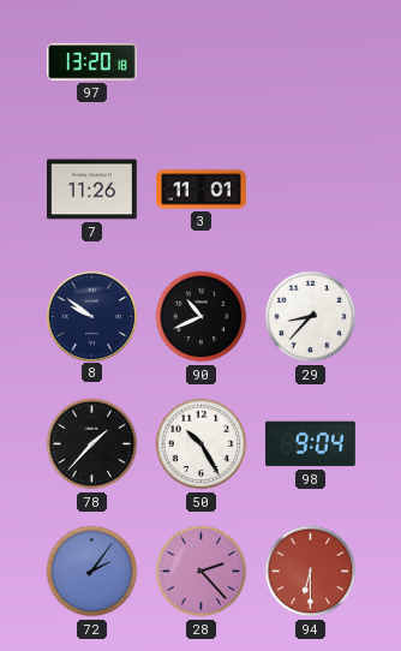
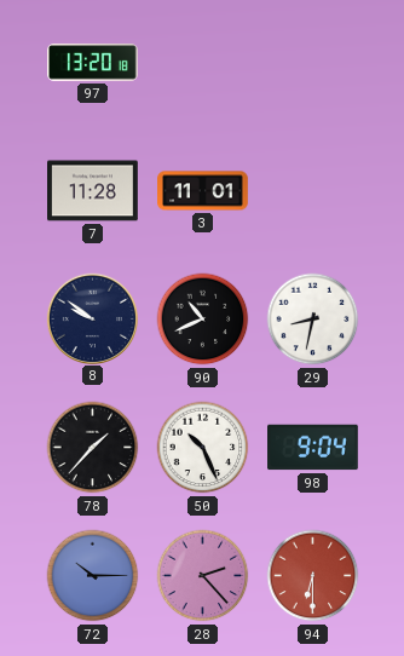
7: 11:26 -> 11:28 (93, 191)
29: 8:37 -> 8:32 (313, 320)
50: 10:25 -> 10:26 (203, 448)
72: 2:06 -> 10:15 (93, 576)
